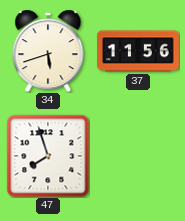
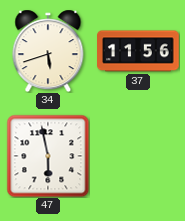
47: 7:57 -> 5:58 (48, 156)
